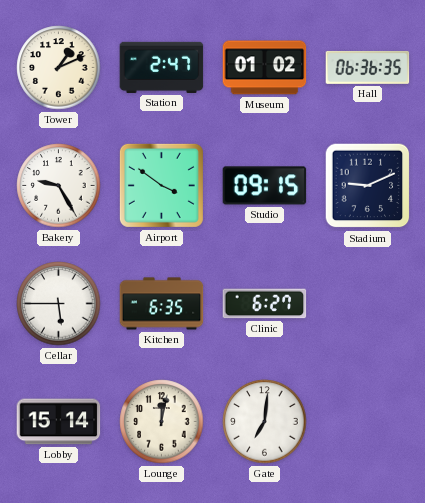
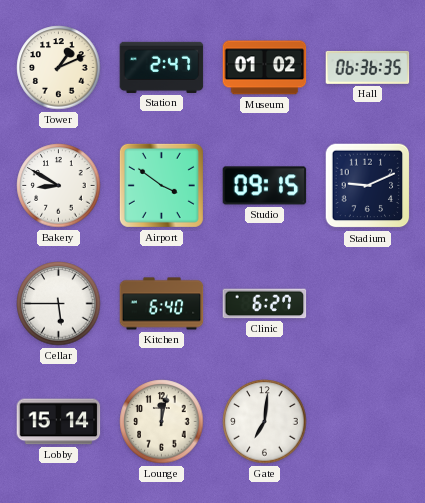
Bakery: 9:25 -> 8:50 (59, 186)
Kitchen: 6:35 -> 6:40 (162, 304)
